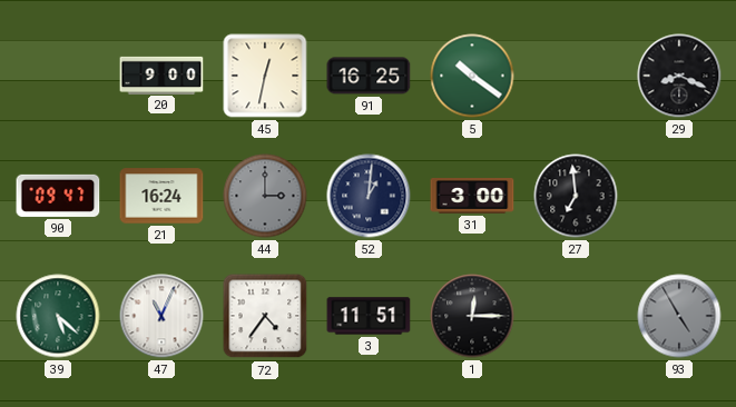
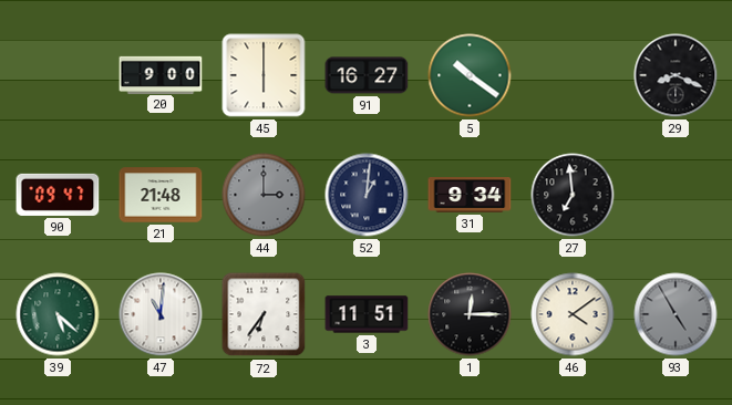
45: 12:32 -> 6:00 (264, 75)
91: 16:25 -> 16:27 (367, 75)
21: 16:24 -> 21:48 (161, 195)
31: 3:00 -> 9:34 (470, 196)
47: 11:04 -> 11:01 (161, 314)
72: 4:36 -> 6:36 (264, 314)
46: none -> 4:09 (573, 314)
